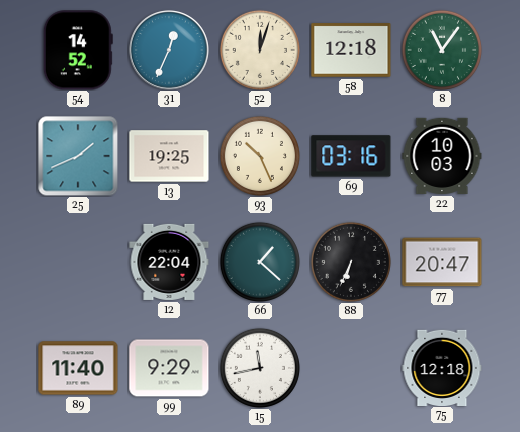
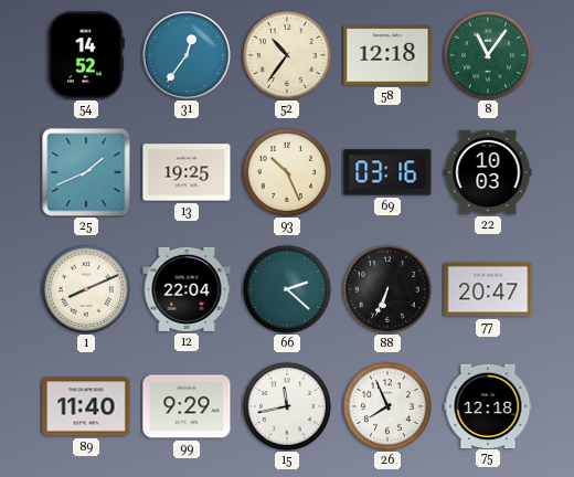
31: 12:34 -> 12:36 (187, 55)
52: 12:03 -> 10:36 (287, 55)
1: none -> 8:11 (86, 289)
66: 1:22 -> 2:22 (287, 289)
26: none -> 7:56 (387, 406)
